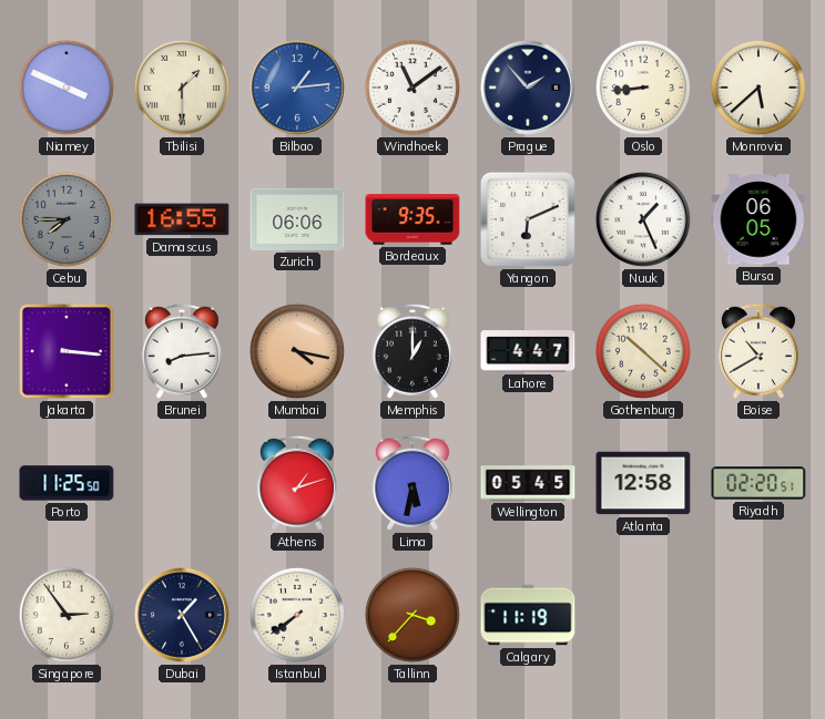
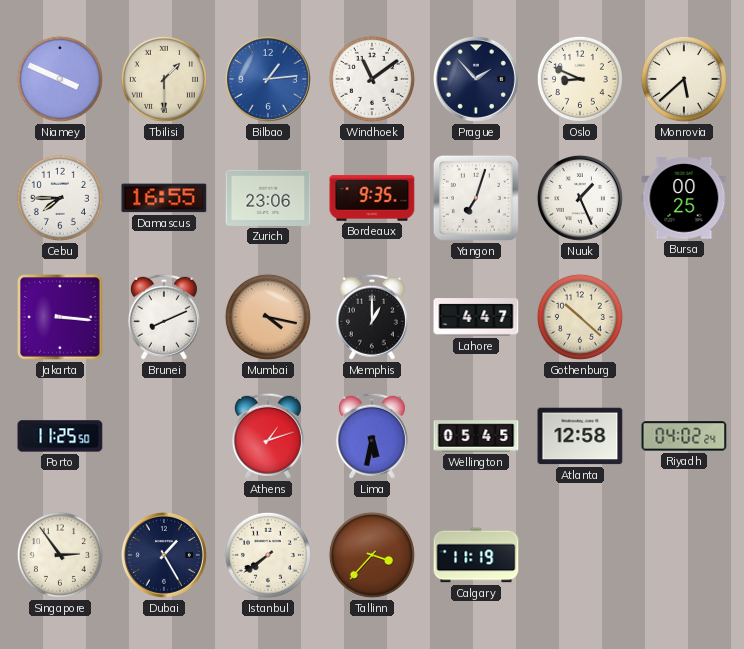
Oslo: 8:44 -> 8:49 (580, 79)
Cebu dial: grey -> white (60, 198)
Zurich: 06:06 -> 23:06 (268, 198)
Yangon: 6:11 -> 7:03 (476, 198)
Bursa: 06:05 -> 00:25 (684, 198)
Brunei: 8:14 -> 8:11 (164, 317)
Boise: 10:40 -> none (758, 351)
Riyadh: 02:20 -> 04:02 (684, 436)
